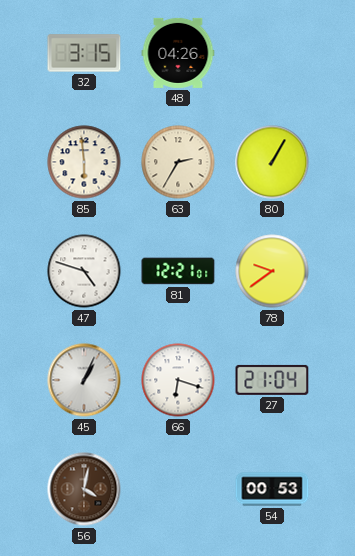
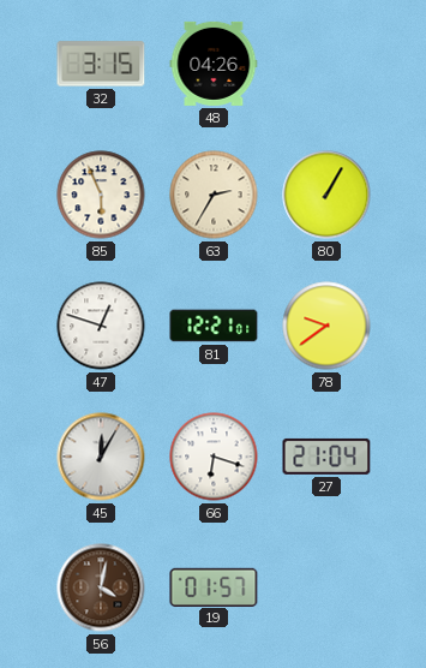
85: 5:59 -> 5:56 (101, 195)
47: 4:48 -> 12:48 (101, 326)
45: 1:04 -> 12:05 (101, 457)
19: none -> 01:57 (214, 586)
54: 00:53 -> none (272, 489)
